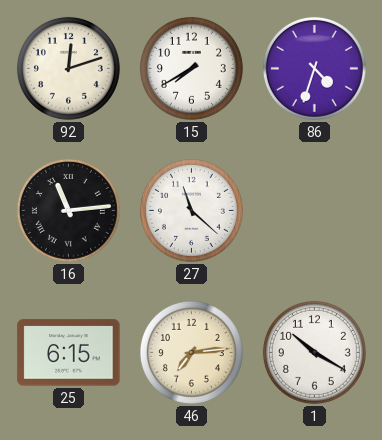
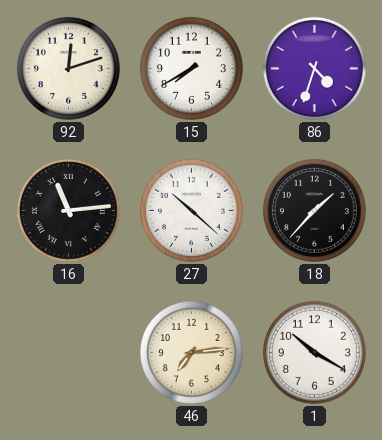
27: 11:22 -> 10:22 (191, 210)
18: none -> 1:37 (314, 210)
25: 6:15 -> none (69, 353)
